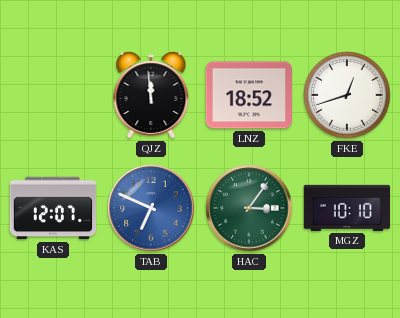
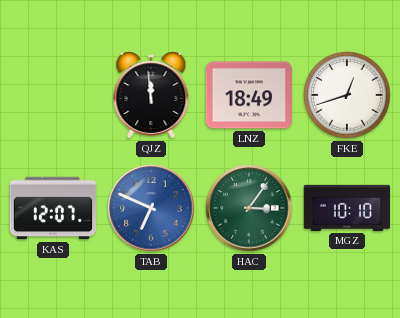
LNZ: 18:52 -> 18:49 (248, 95)
